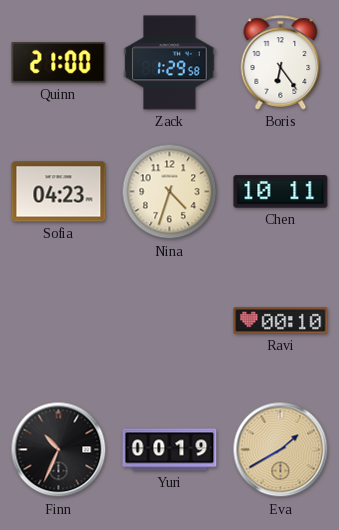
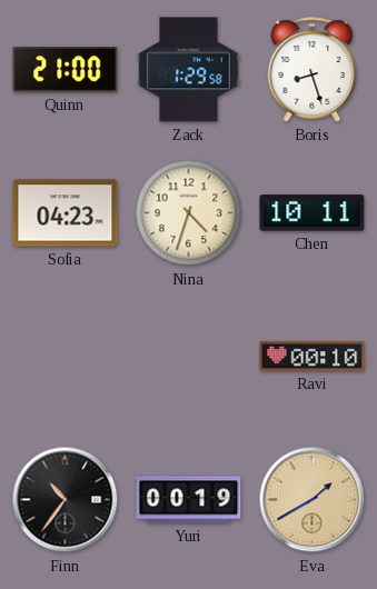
Boris: 6:24 -> 8:27 (312, 70)
Finn: 10:34 -> 10:36 (66, 500)
